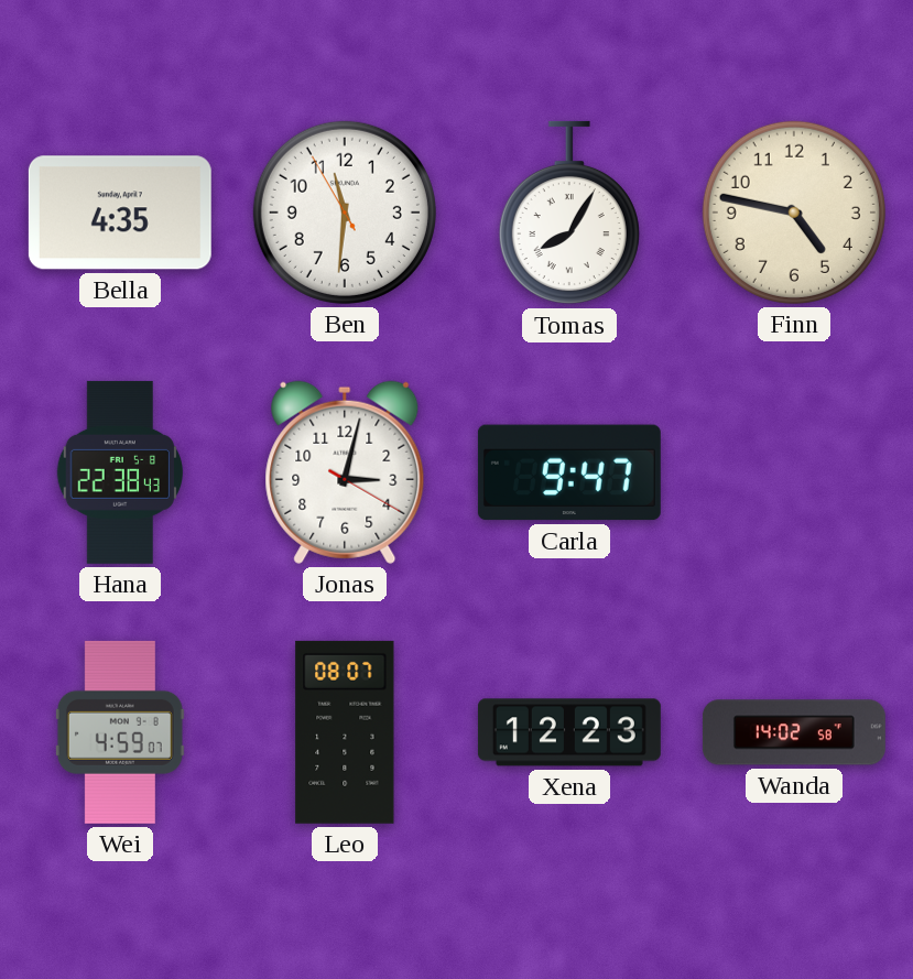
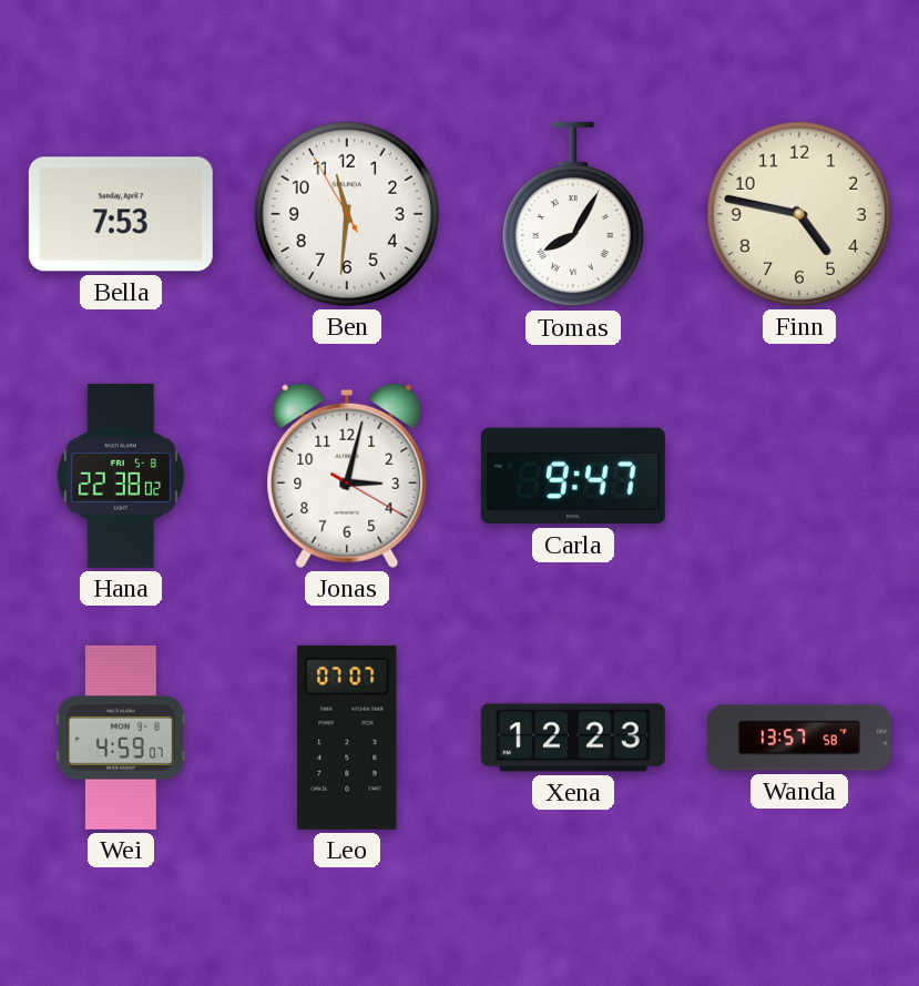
Bella: 4:35 -> 7:53 (121, 214)
Hana: 22:38:43 -> 22:38:02 (120, 476)
Leo: 08:07 -> 07:07 (347, 738)
Wanda: 14:02 -> 13:57 (799, 738)
